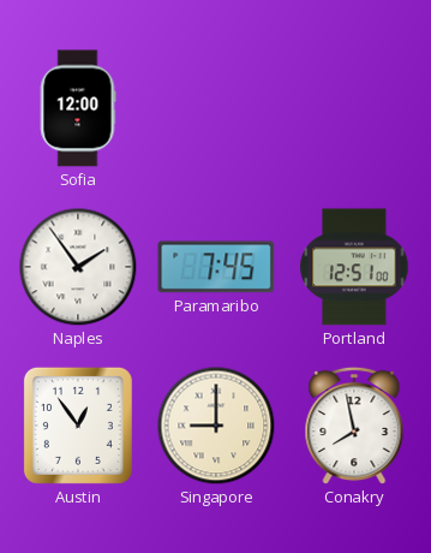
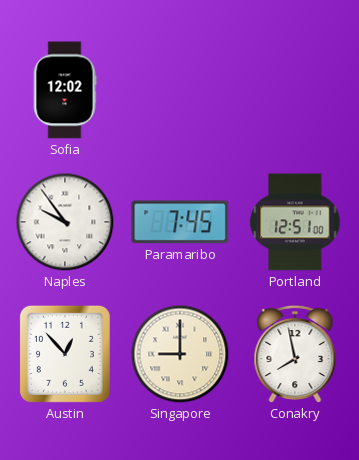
Sofia: 12:00 -> 12:02 (65, 90)
Naples: 1:54 -> 9:54 (65, 222)
Austin: 12:54 -> 12:53 (65, 354)
